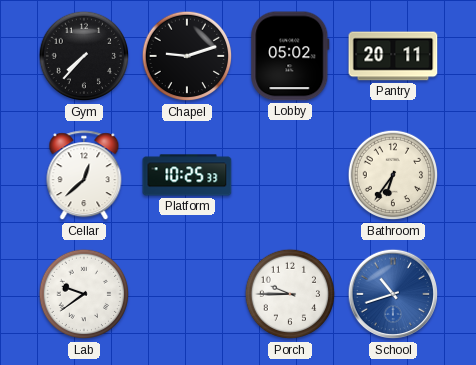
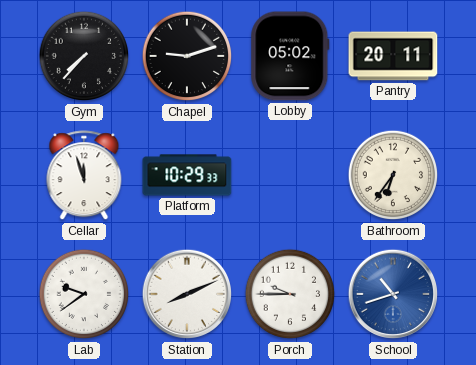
Cellar: 12:38 -> 11:57 (84, 176)
Platform: 10:25 -> 10:29 (187, 175)
Station: none -> 8:11 (187, 294)
